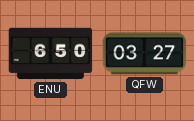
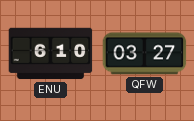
ENU: 6:50 -> 6:10 (51, 54)
